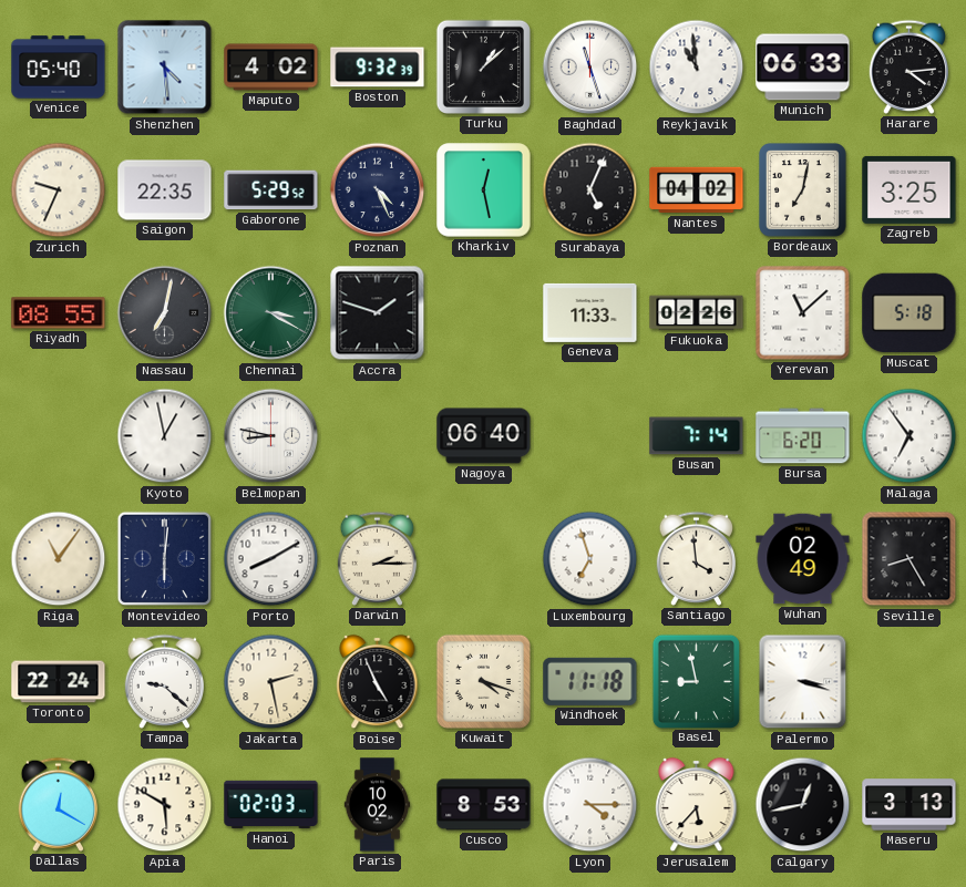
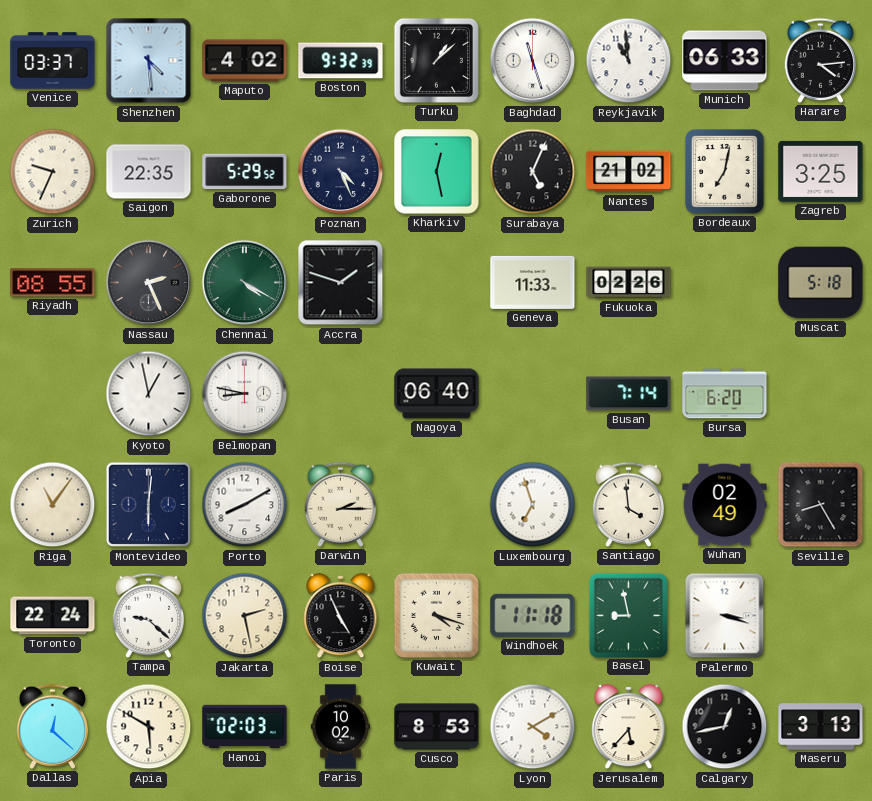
Venice: 05:40 -> 03:37 (53, 61)
Nantes: 04:02 -> 21:02 (629, 172)
Nassau: 7:02 -> 2:26 (149, 283)
Chennai: 3:20 -> 4:20 (245, 283)
Yerevan: 11:08 -> none (803, 313)
Malaga: 6:54 -> none (910, 436)
Dallas: 12:20 -> 12:22 (52, 726)
Lyon: 4:15 -> 4:10 (533, 727)
